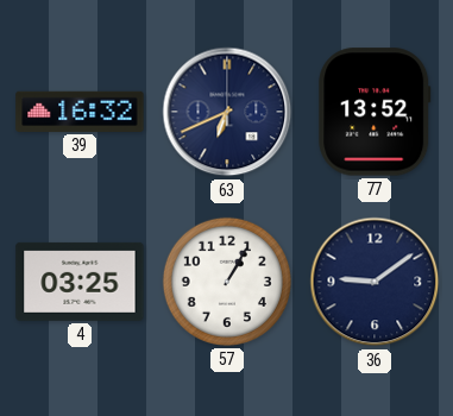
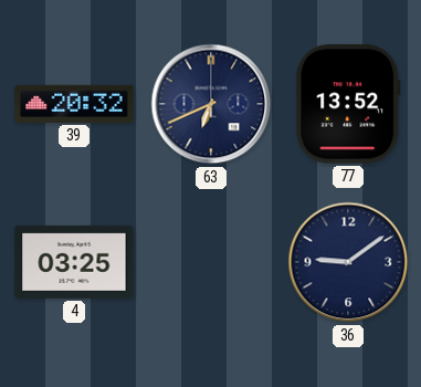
39: 16:32 -> 20:32 (74, 104)
57: 1:05 -> none (227, 282)
